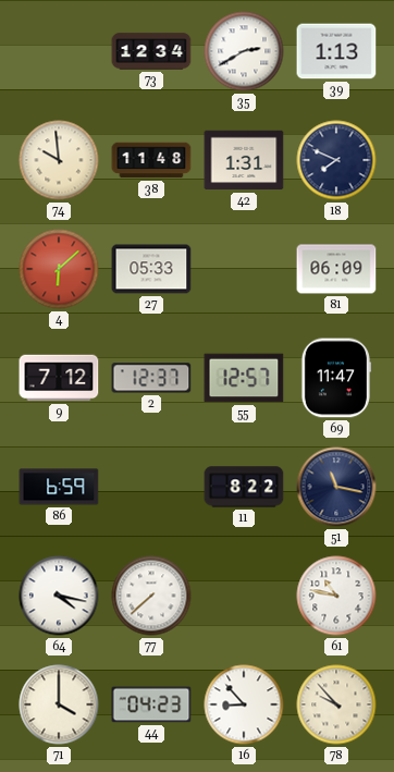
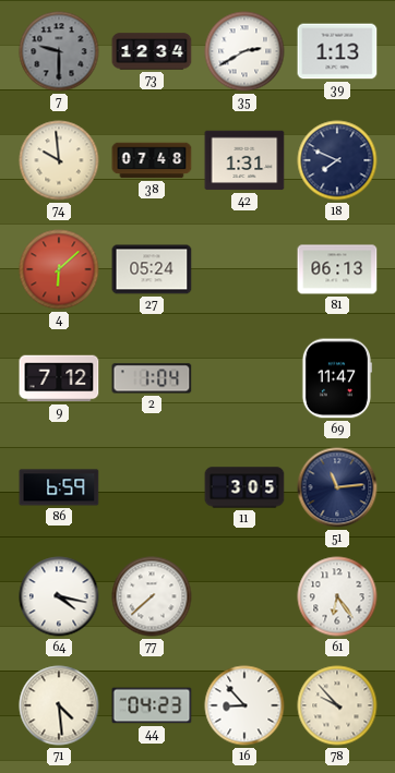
7: none -> 9:30 (59, 51)
38: 11:48 -> 07:48 (152, 160)
27: 05:33 -> 05:24 (152, 269)
81: 06:09 -> 06:13 (337, 269)
2: 12:37 -> 1:04 (152, 378)
55: 12:57 -> none (244, 378)
11: 8:22 -> 3:05 (244, 487)
51: 11:17 -> 11:14 (337, 487)
61: 10:47 -> 6:24 (337, 596)
71: 4:00 -> 4:29 (59, 705)
